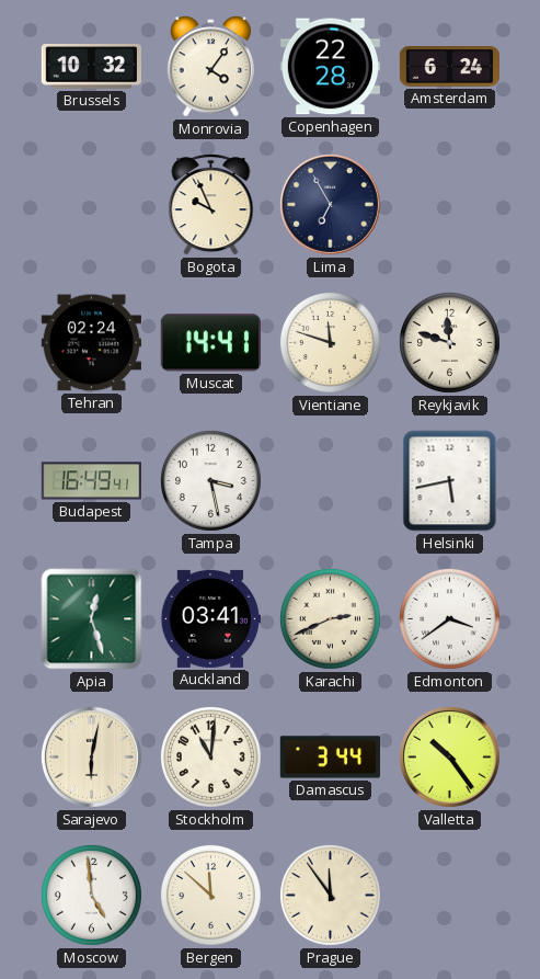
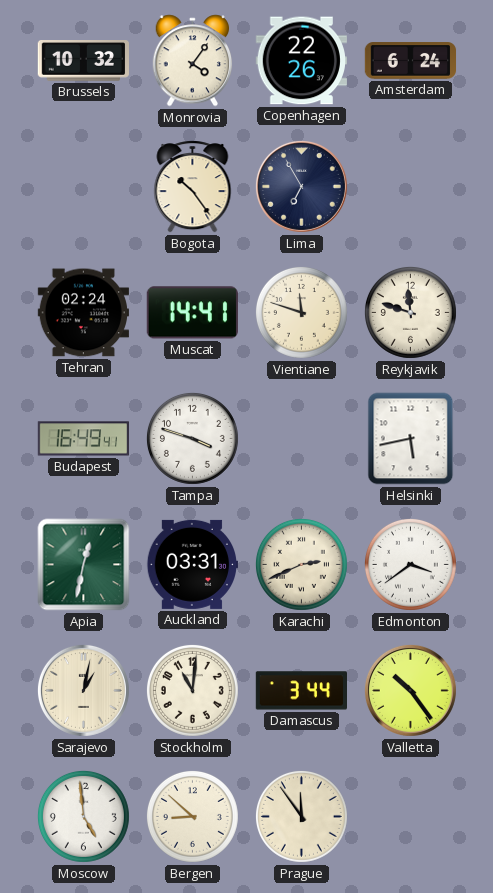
Copenhagen: 22:28 -> 22:26 (301, 61)
Bogota: 9:56 -> 10:24 (193, 187)
Tampa: 3:28 -> 3:48 (192, 438)
Apia: 12:27 -> 12:32 (84, 565)
Auckland: 03:41 -> 03:31 (192, 564)
Sarajevo: 6:02 -> 1:02 (83, 690)
Bergen: 11:52 -> 8:52 (192, 816)
